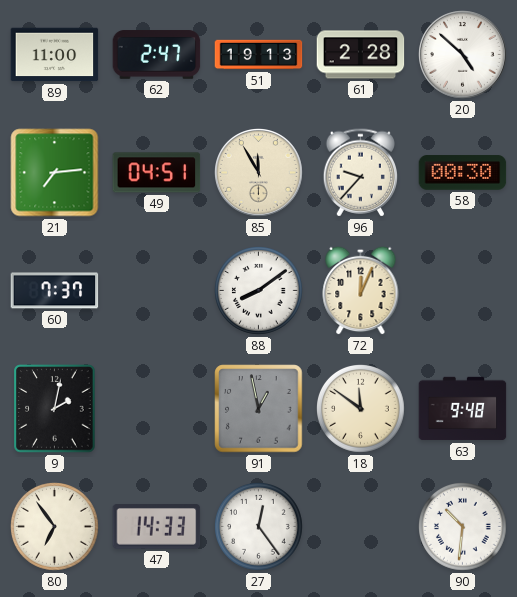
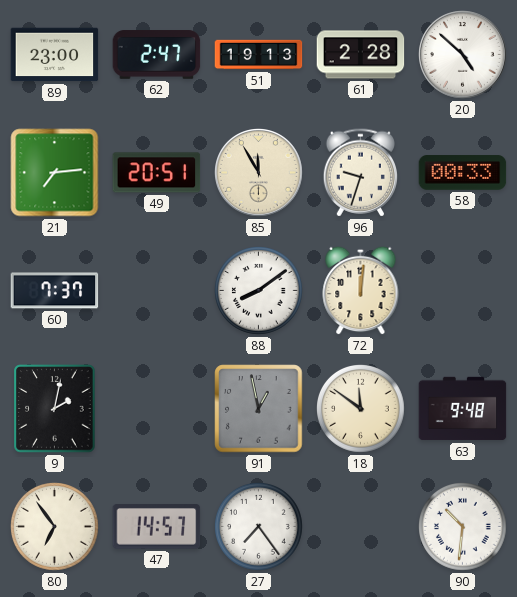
89: 11:00 -> 23:00 (55, 55)
49: 04:51 -> 20:51 (157, 173)
96: 9:37 -> 9:33 (360, 173)
58: 00:30 -> 00:33 (463, 173)
72: 12:04 -> 12:01 (361, 290)
47: 14:33 -> 14:57 (157, 527)
27: 12:24 -> 7:24 (259, 527)
